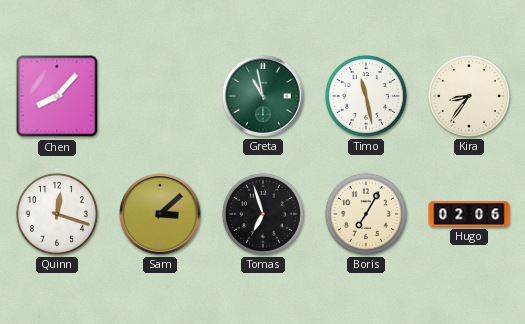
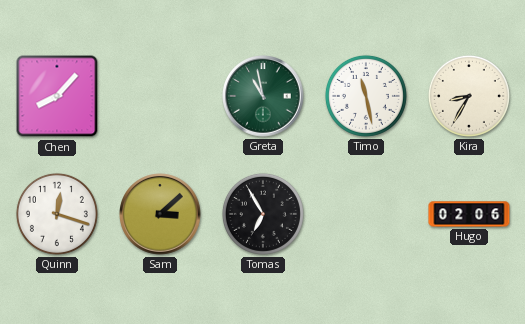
Kira: 8:36 -> 8:35 (469, 96)
Tomas: 6:57 -> 6:55 (263, 214)
Boris: 7:05 -> none (366, 214)
